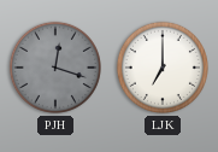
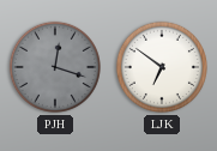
LJK: 7:00 -> 6:51 (162, 67)
